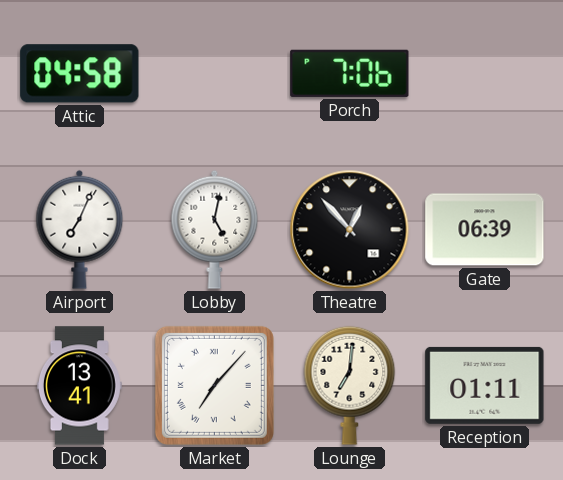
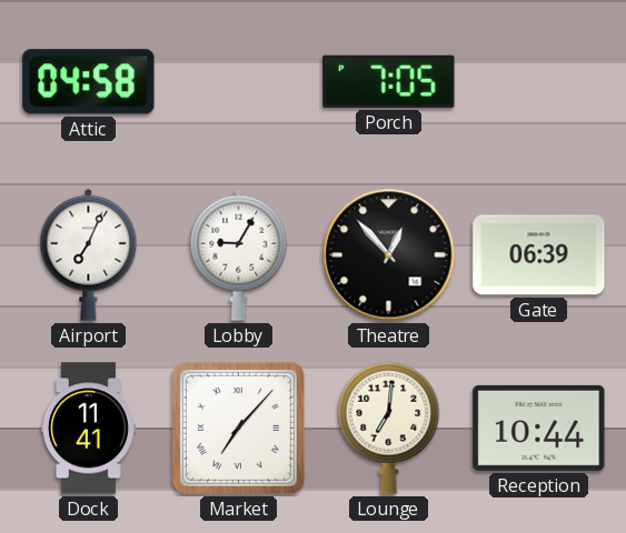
Porch: 7:06 -> 7:05 (389, 81)
Lobby: 5:02 -> 9:05 (239, 254)
Dock: 13:41 -> 11:41 (88, 429)
Reception: 01:11 -> 10:44 (539, 428)
